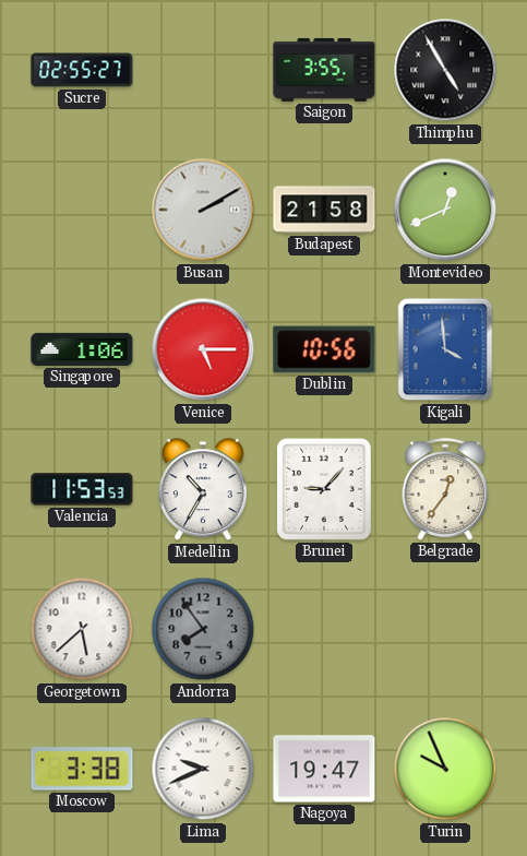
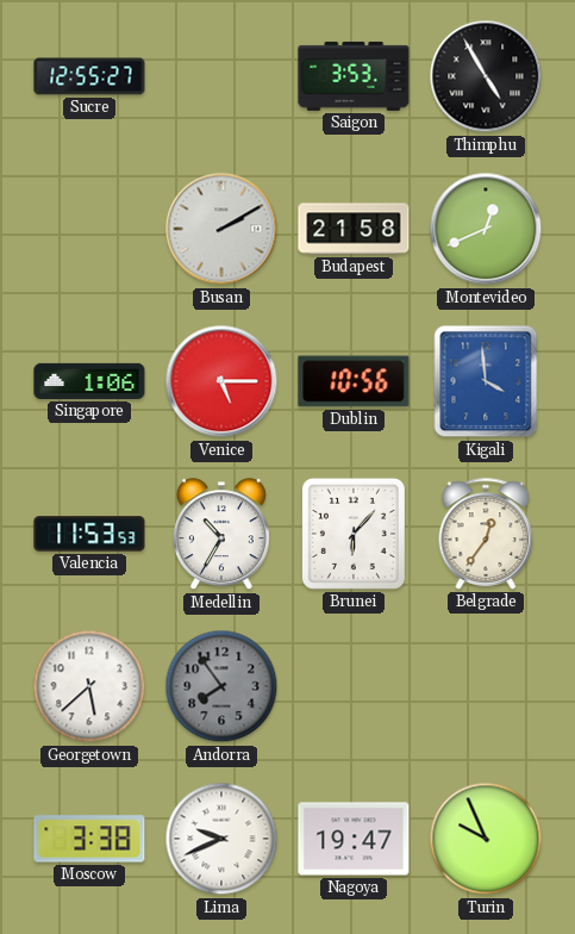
Sucre: 02:55 -> 12:55 (89, 76)
Saigon: 3:55 -> 3:53 (354, 76)
Brunei: 9:07 -> 6:07 (354, 534)
